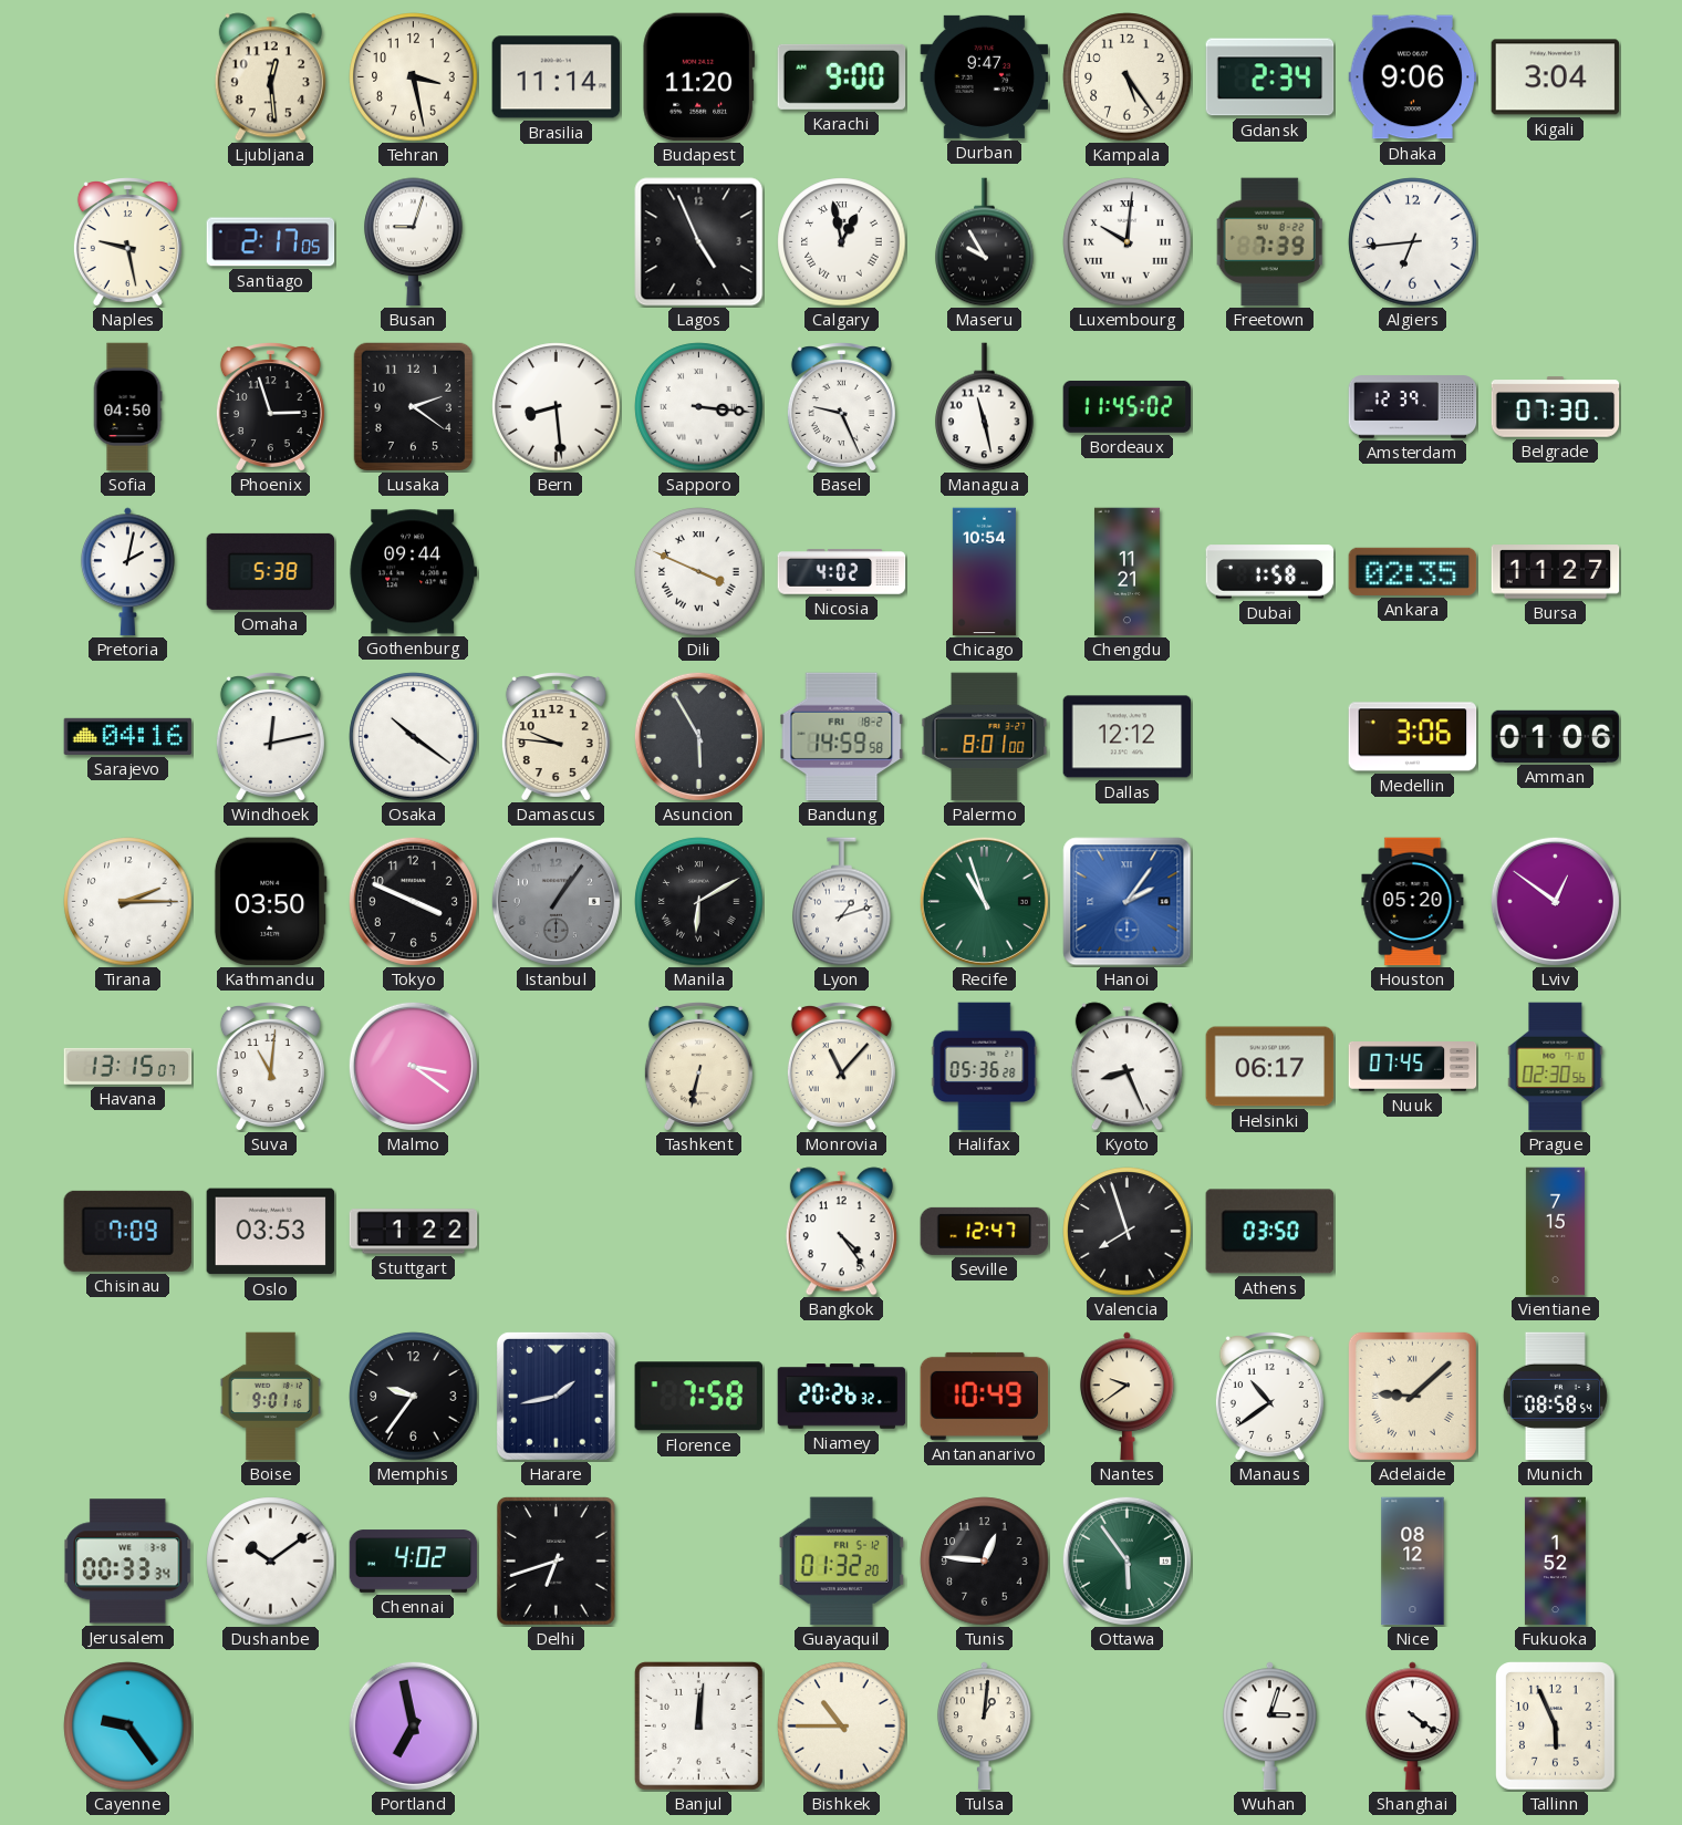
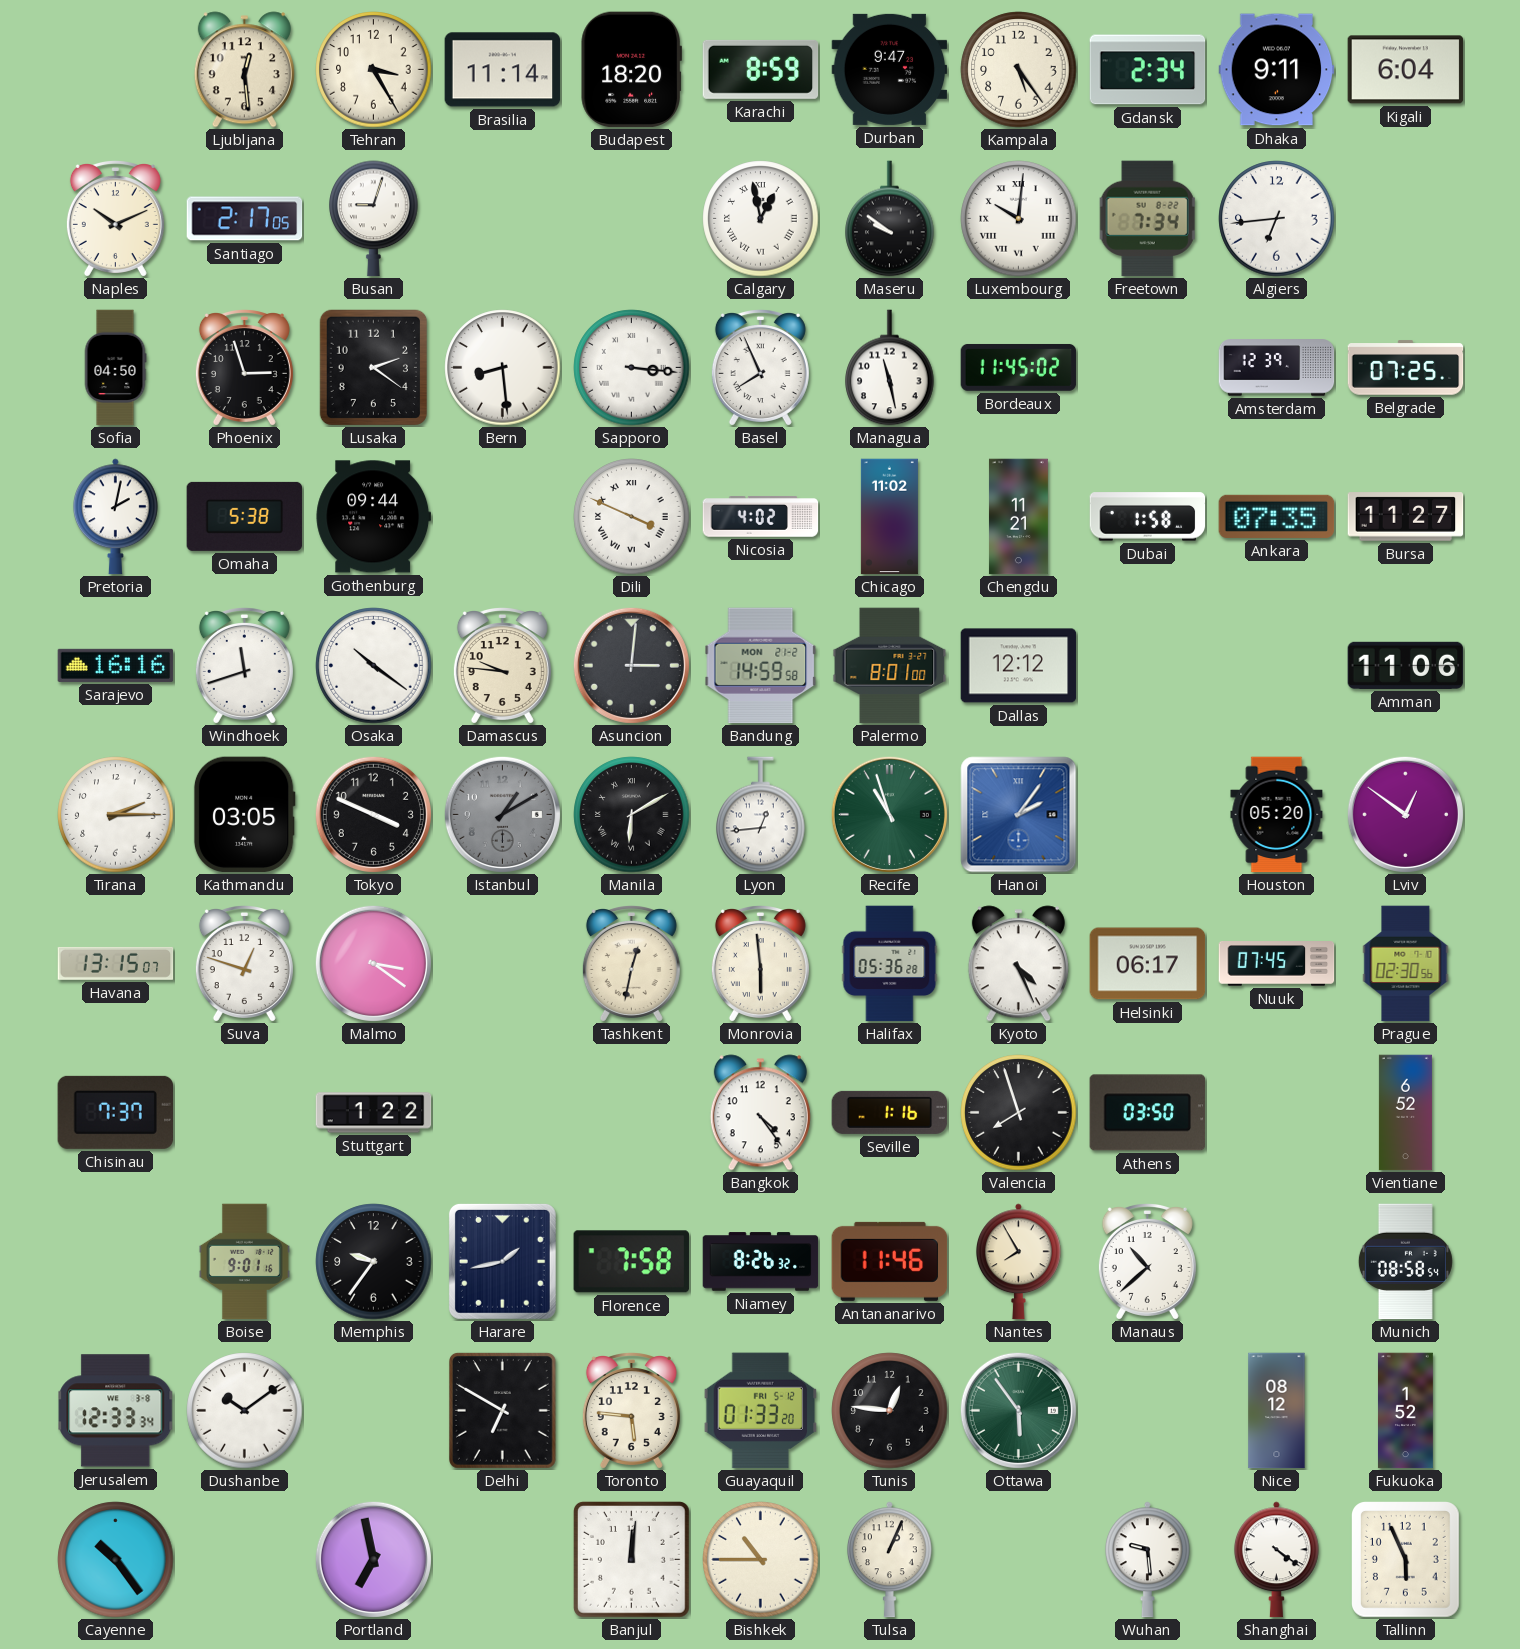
Tehran: 3:28 -> 3:25 (374, 70)
Budapest: 11:20 -> 18:20 (631, 70)
Karachi: 9:00 -> 8:59 (761, 69)
Dhaka: 9:06 -> 9:11 (1277, 70)
Kigali: 3:04 -> 6:04 (1406, 70)
Naples: 9:28 -> 10:11 (115, 219)
Lagos: 4:56 -> none (699, 242)
Maseru: 9:55 -> 9:51 (890, 219)
Freetown: 7:39 -> 7:34 (1147, 219)
Basel: 9:26 -> 7:56 (760, 368)
Belgrade: 07:30 -> 07:25 (1406, 368)
Chicago: 10:54 -> 11:02 (889, 517)
Ankara: 02:35 -> 07:35 (1277, 516)
Sarajevo: 04:16 -> 16:16 (116, 665)
Windhoek: 12:13 -> 11:42 (244, 666)
Asuncion: 5:55 -> 3:01 (631, 665)
Bandung date: FRI 18-2 -> MON 21-2 (761, 666)
Medellin: 3:06 -> none (1413, 737)
Amman: 01:06 -> 11:06 (1406, 665)
Kathmandu: 03:50 -> 03:05 (244, 815)
Istanbul: 1:06 -> 1:10 (502, 814)
Lyon: 1:12 -> 12:44 (761, 815)
Suva: 11:01 -> 12:48 (244, 964)
Tashkent: 6:32 -> 12:32 (631, 964)
Monrovia: 11:07 -> 5:59 (760, 964)
Kyoto: 8:26 -> 4:26 (1018, 964)
Chisinau: 7:09 -> 7:37 (116, 1112)
Oslo: 03:53 -> none (271, 1232)
Seville: 12:47 -> 1:16 (890, 1112)
Vientiane: 7:15 -> 6:52 (1405, 1113)
Niamey: 20:26 -> 8:26 (761, 1262)
Antananarivo: 10:49 -> 11:46 (890, 1261)
Nantes: 9:39 -> 7:55 (1018, 1262)
Manaus: 10:39 -> 10:38 (1147, 1262)
Adelaide: 9:08 -> none (1412, 1396)
Jerusalem: 00:33 -> 12:33 (116, 1411)
Chennai: 4:02 -> none (414, 1562)
Delhi: 6:42 -> 6:50 (502, 1410)
Toronto: none -> 5:46 (631, 1411)
Guayaquil: 01:32 -> 01:33 (761, 1411)
Cayenne: 9:24 -> 10:24 (116, 1560)
Tulsa: 1:01 -> 1:04 (889, 1560)
Wuhan: 3:03 -> 9:29 (1147, 1560)
